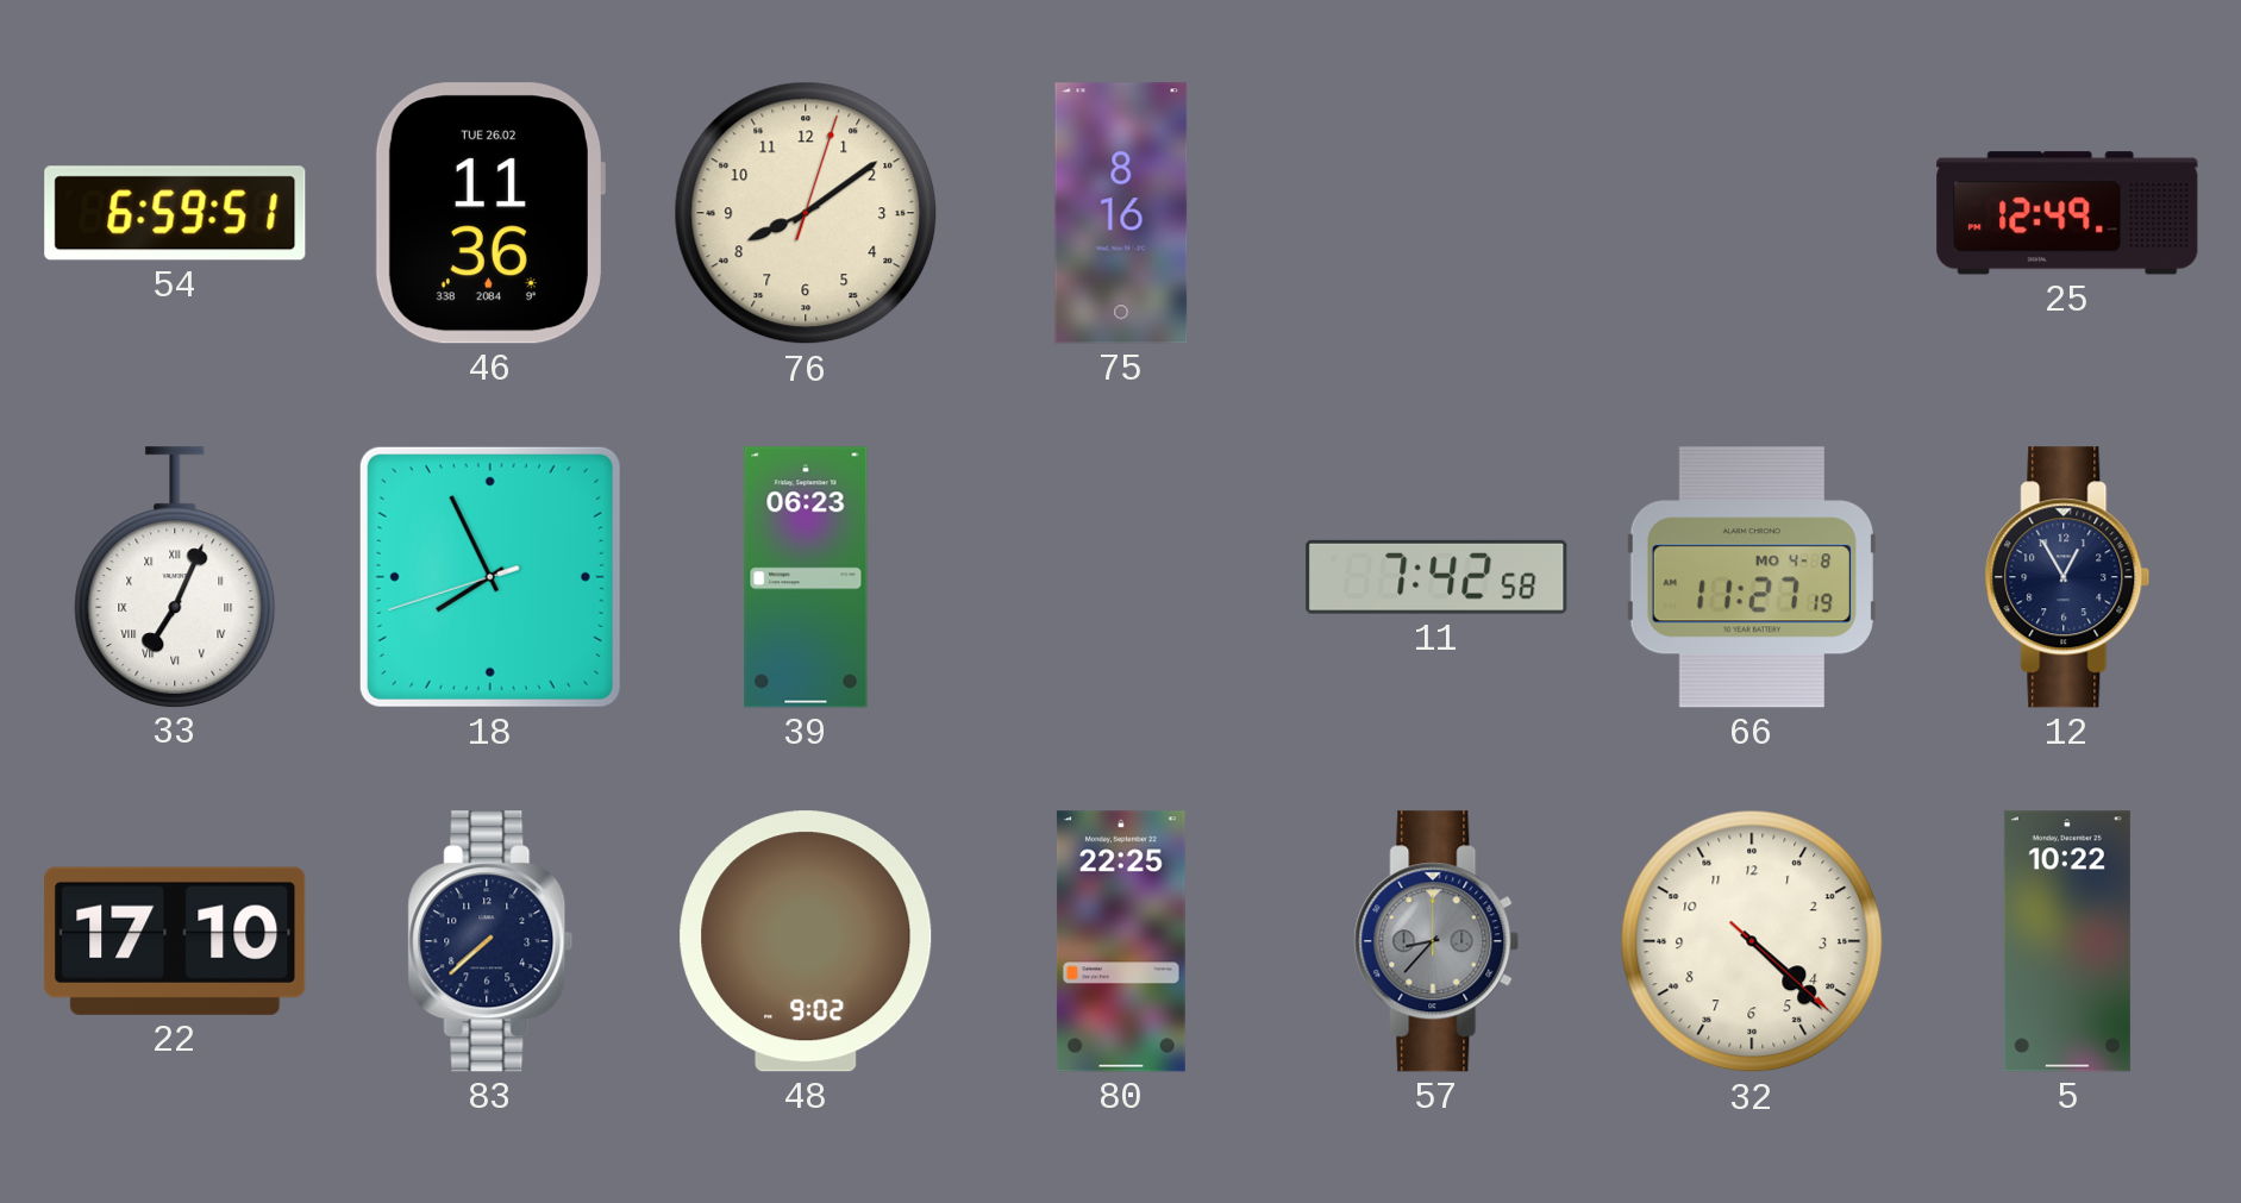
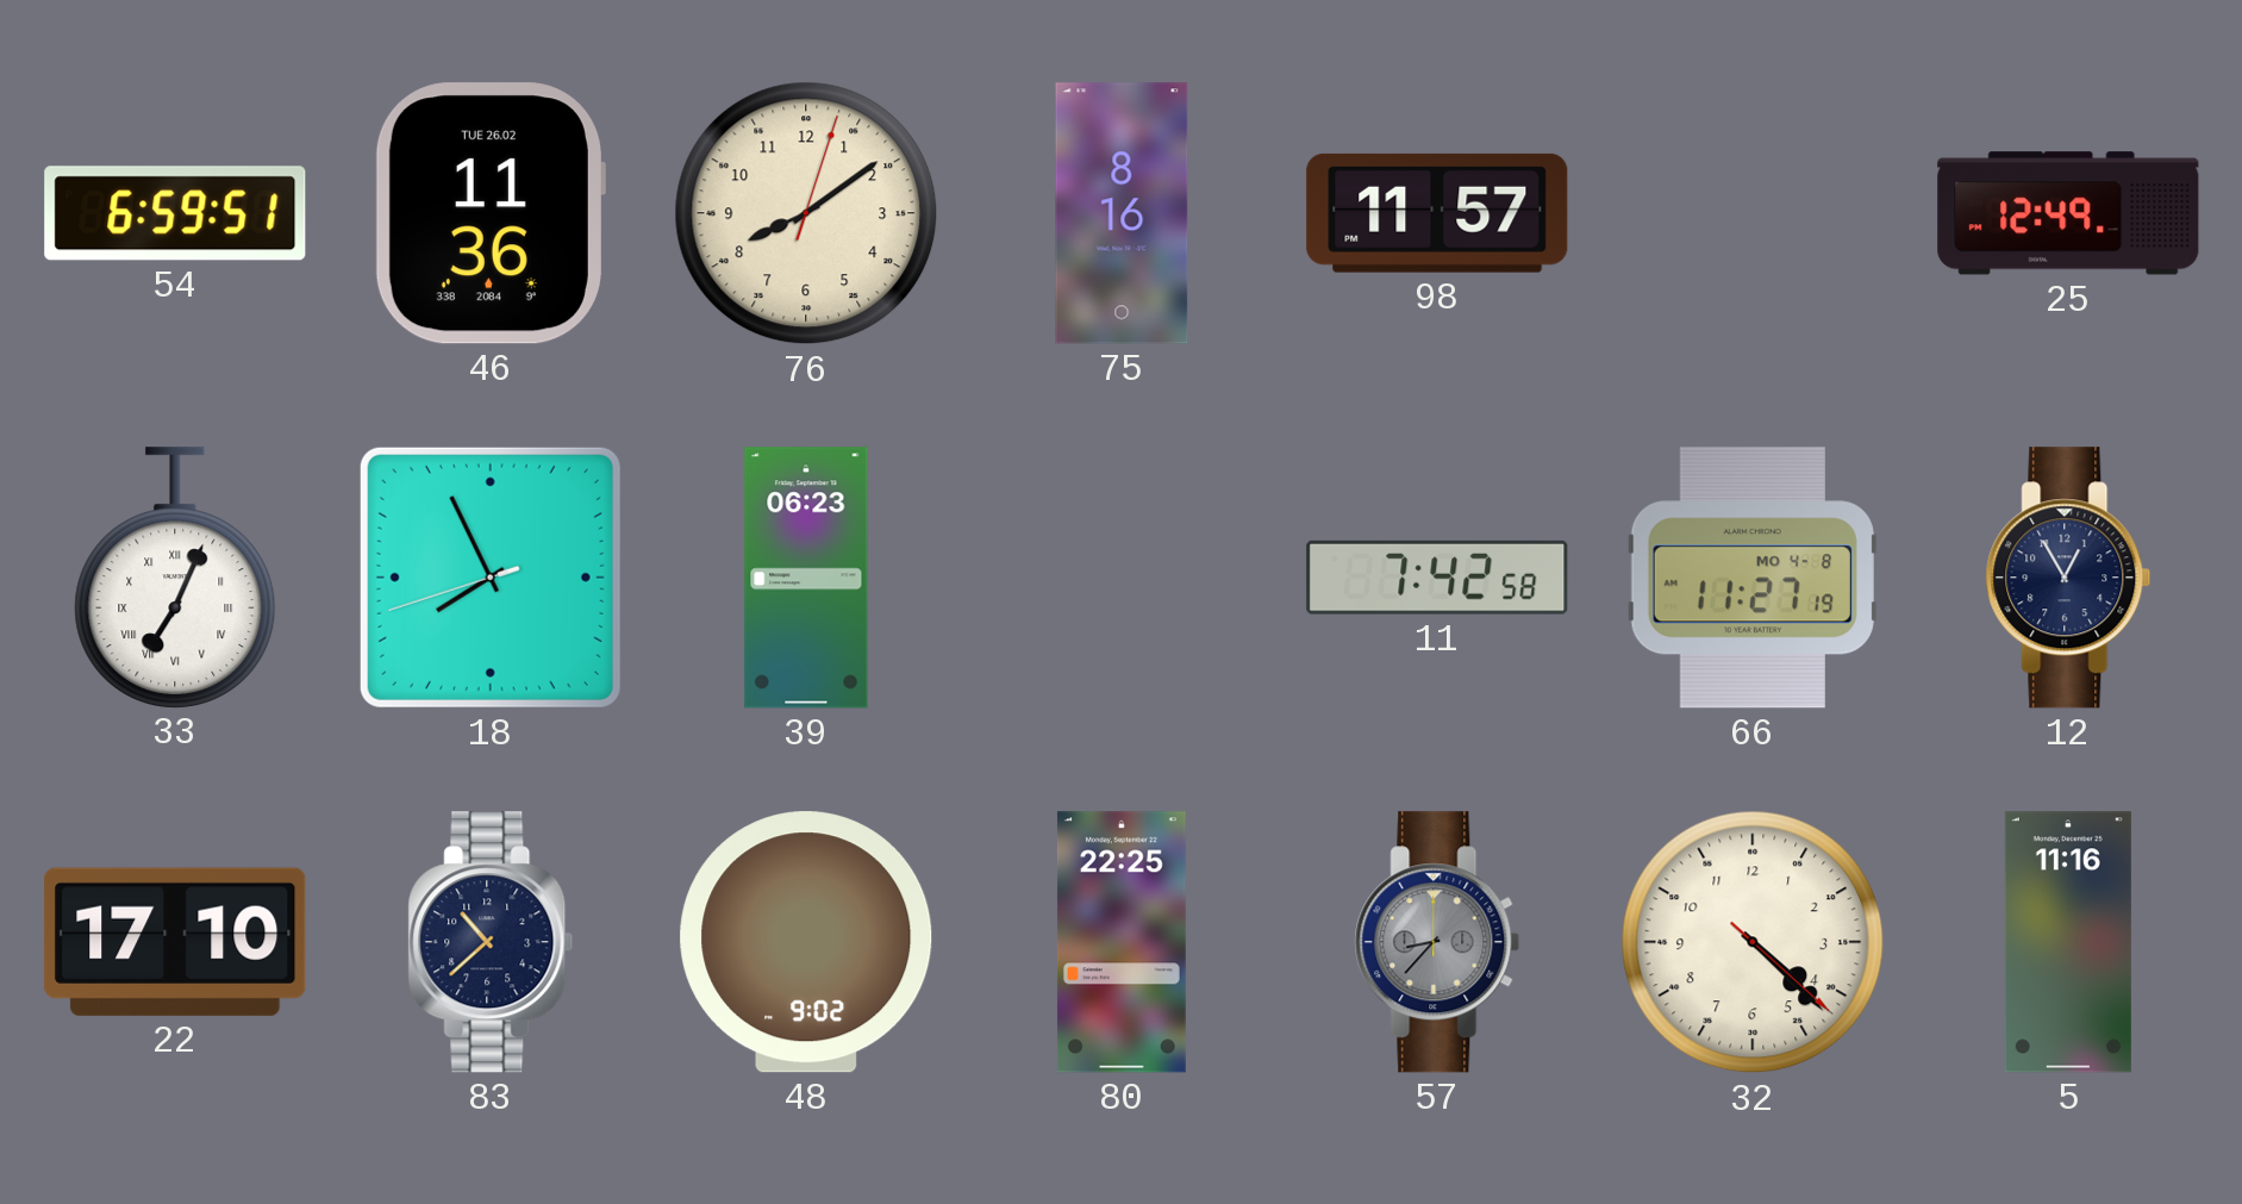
98: none -> 11:57 (1437, 213)
83: 7:38 -> 10:38 (491, 942)
5: 10:22 -> 11:16 (2068, 942)
